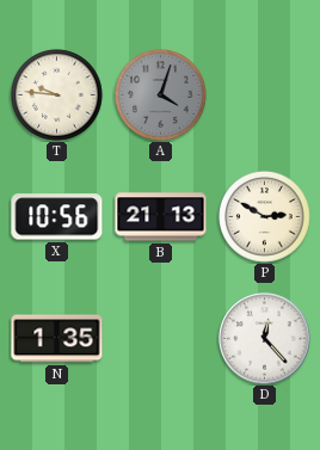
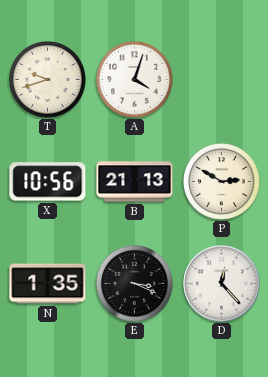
T: 9:46 -> 9:42 (48, 80)
A dial: grey -> white (135, 80)
E: none -> 3:19 (135, 284)
